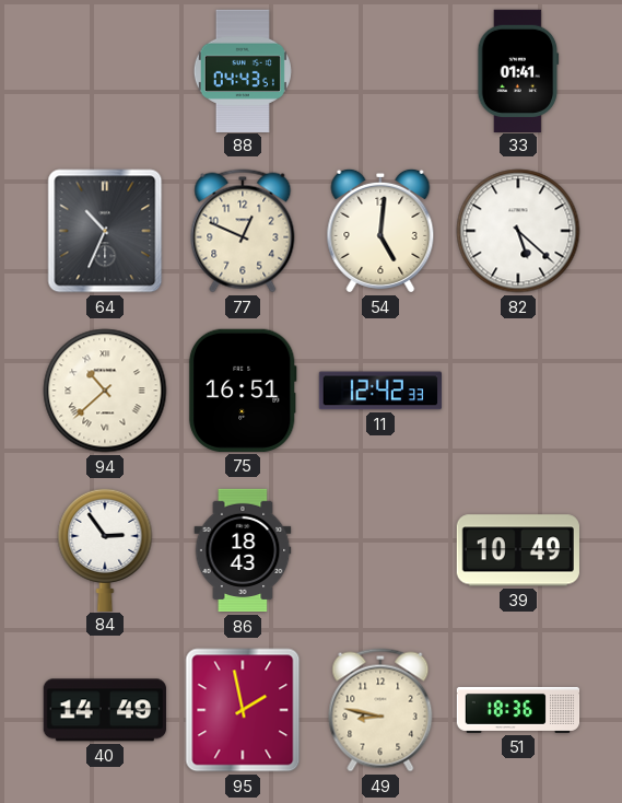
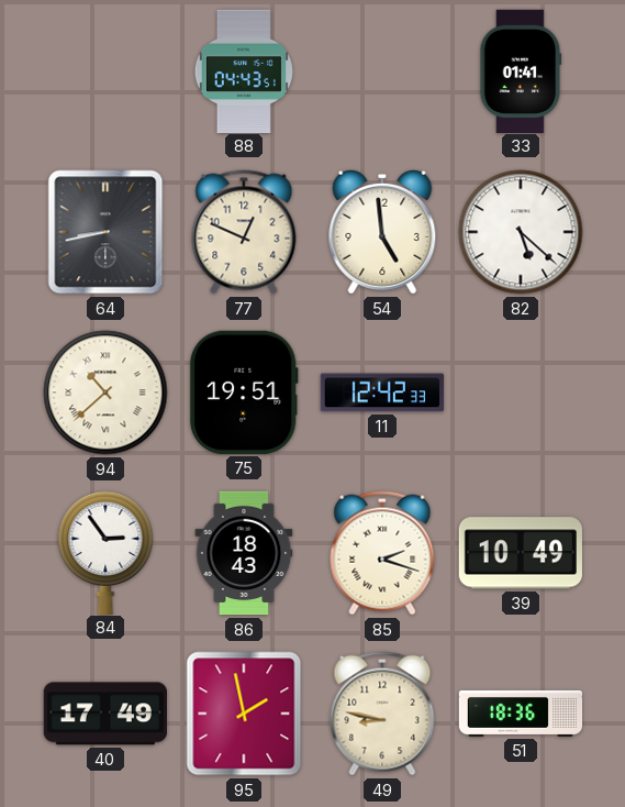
64: 10:34 -> 8:43 (105, 232)
54: 5:01 -> 4:59 (382, 232)
75: 16:51 -> 19:51 (244, 393)
85: none -> 2:18 (382, 553)
40: 14:49 -> 17:49 (105, 714)
